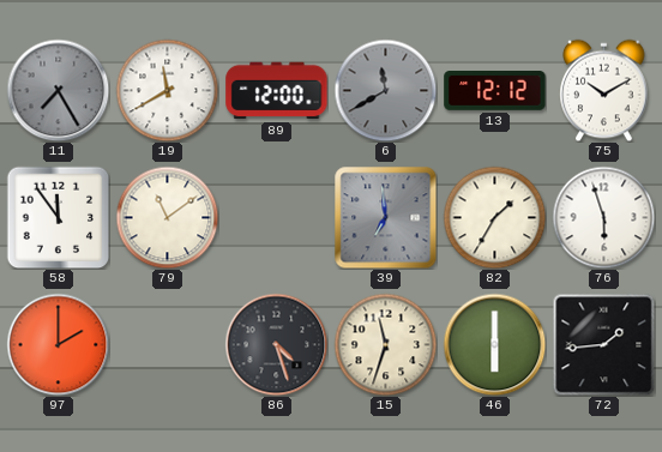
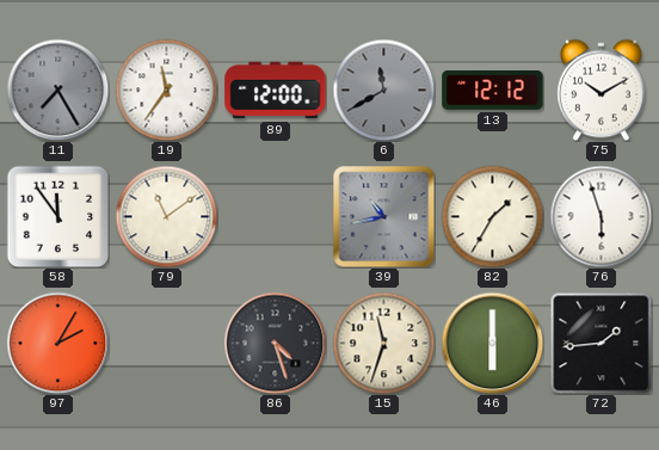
19: 11:40 -> 11:36 (166, 90)
39: 6:59 -> 10:43 (383, 216)
97: 2:00 -> 2:05 (57, 343)
